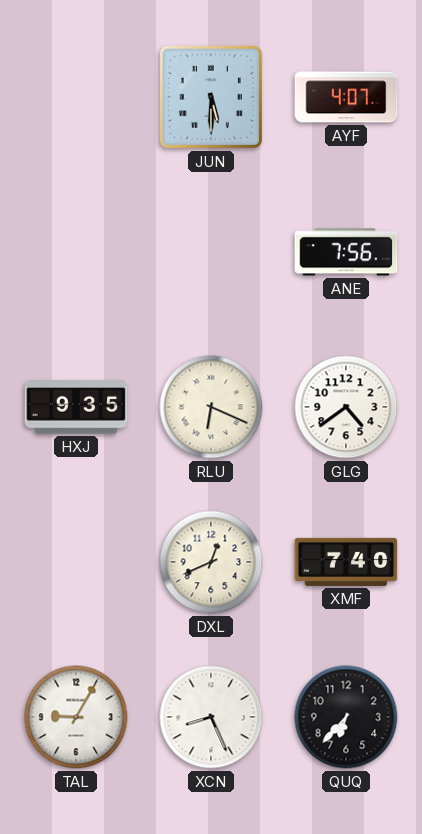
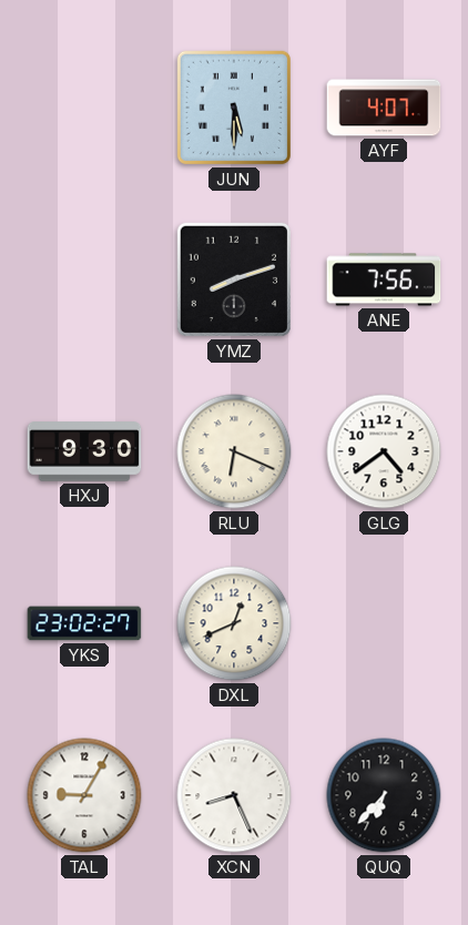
YMZ: none -> 8:12 (234, 279)
HXJ: 9:35 -> 9:30 (84, 451)
YKS: none -> 23:02 (84, 623)
XMF: 7:40 -> none (346, 562)
